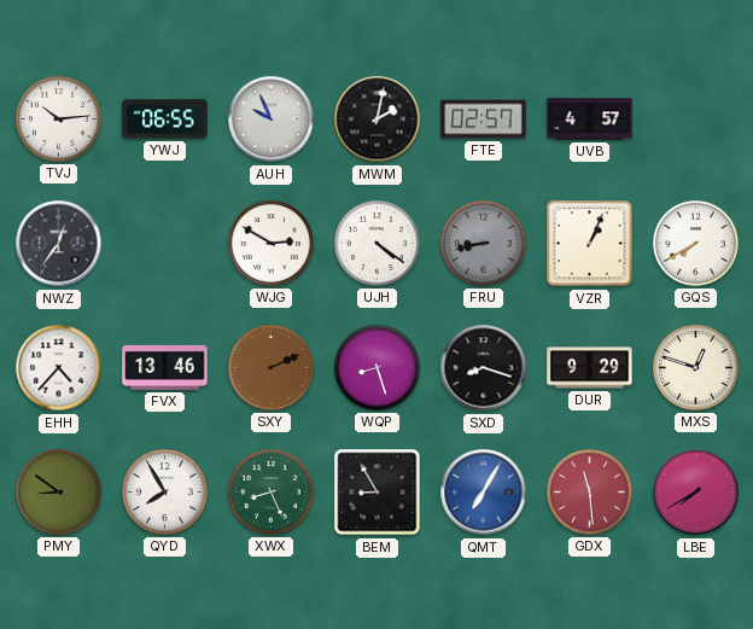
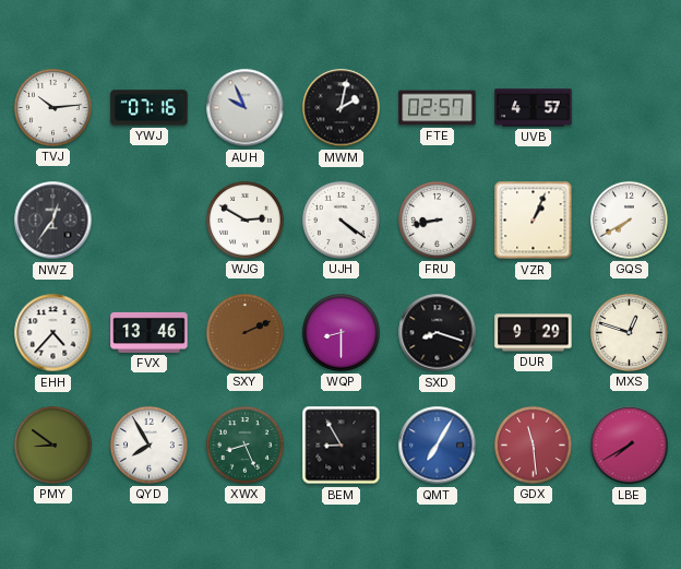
YWJ: 06:55 -> 07:16 (150, 108)
FRU dial: grey -> white (437, 220)
WQP: 8:27 -> 8:30 (340, 332)
